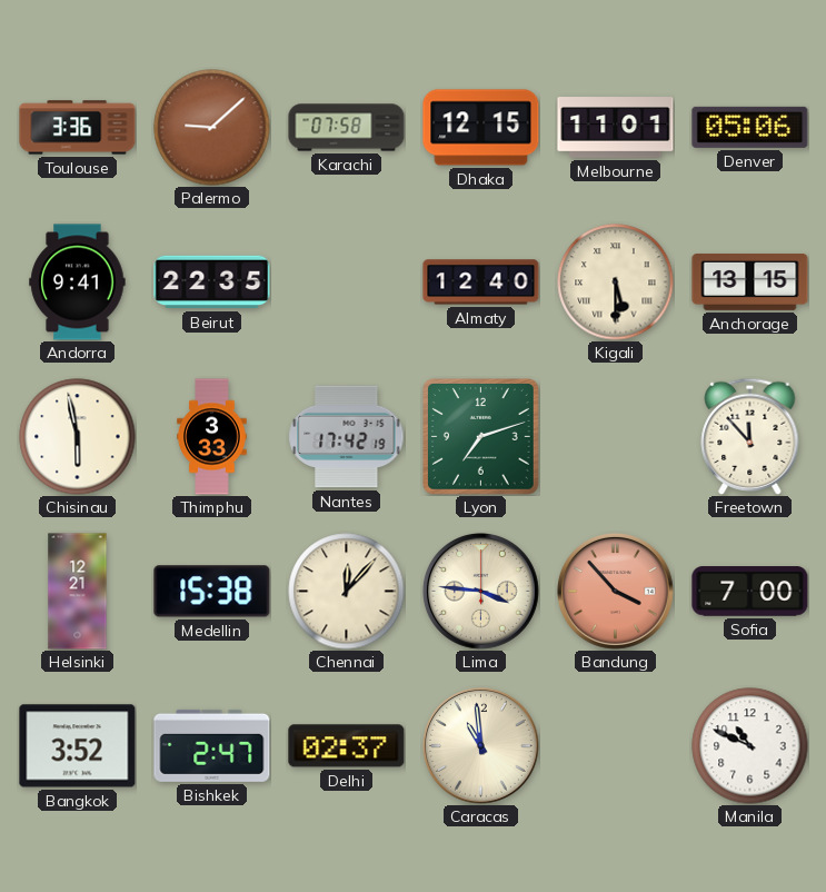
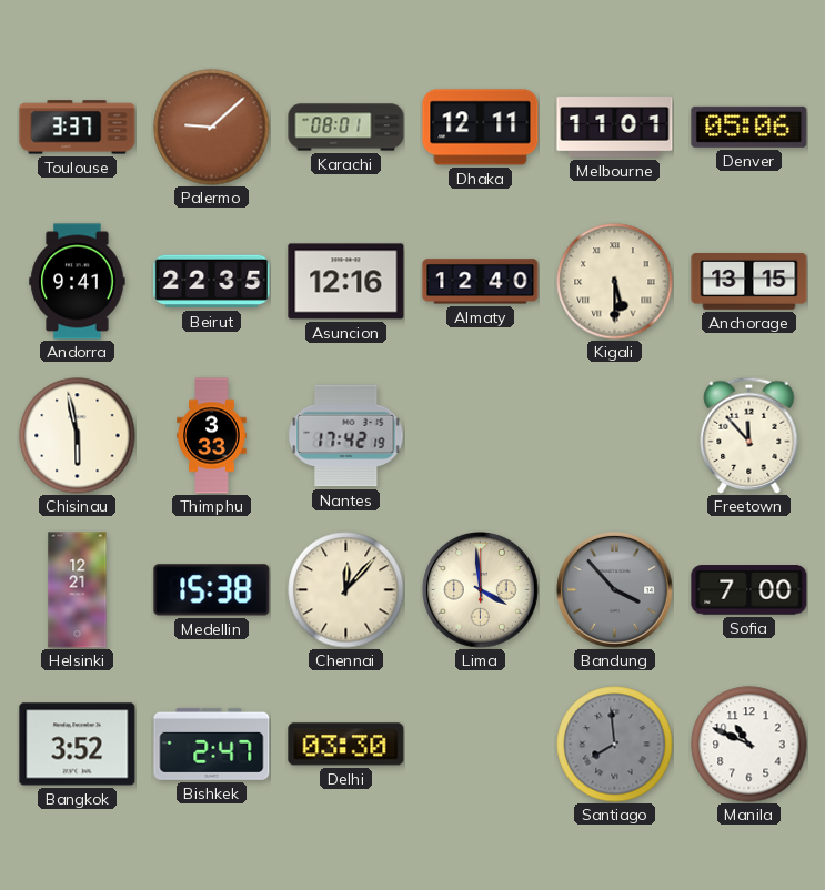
Toulouse: 3:36 -> 3:37 (78, 128)
Karachi: 07:58 -> 08:01 (346, 128)
Dhaka: 12:15 -> 12:11 (481, 128)
Asuncion: none -> 12:16 (346, 282)
Lyon: 7:12 -> none (481, 437)
Lima: 3:46 -> 3:59 (480, 589)
Bandung dial: salmon -> grey (614, 589)
Delhi: 02:37 -> 03:30 (346, 745)
Caracas: 10:59 -> none (480, 745)
Santiago: none -> 7:59 (615, 745)
